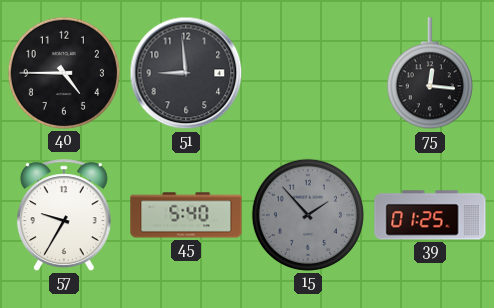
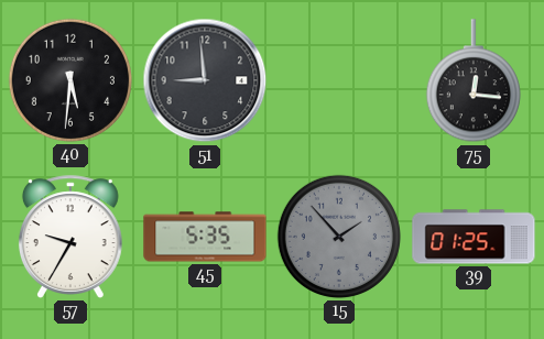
40: 4:45 -> 5:31 (70, 80)
45: 5:40 -> 5:35 (205, 237)
